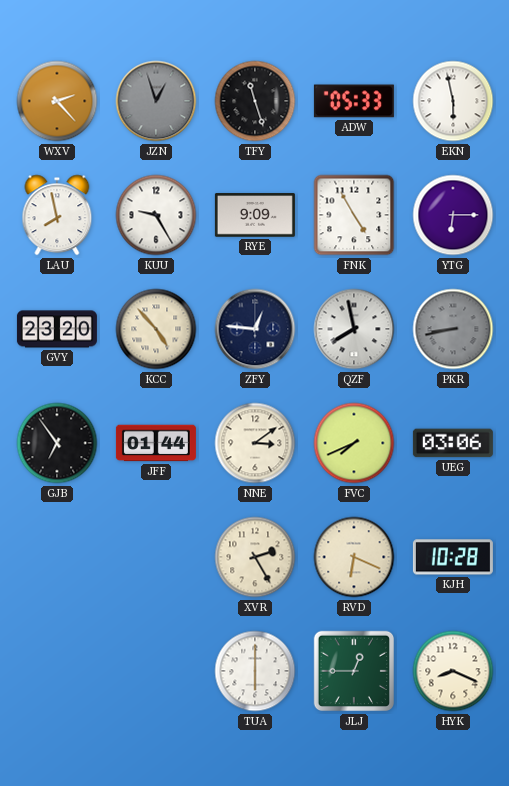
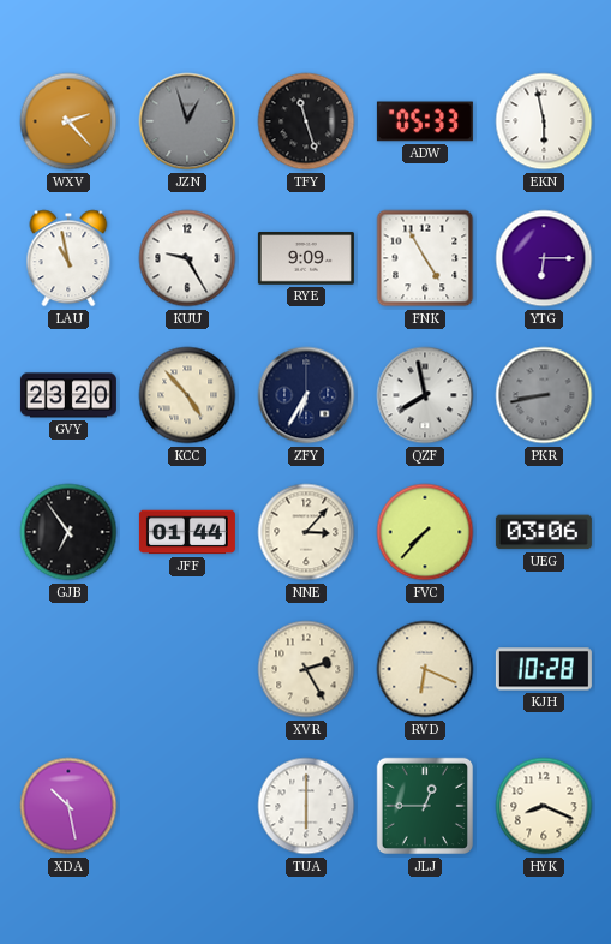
LAU: 7:58 -> 10:58 (68, 258)
ZFY: 12:46 -> 6:35 (306, 395)
NNE: 3:09 -> 3:07 (306, 532)
FVC: 7:41 -> 7:37 (425, 532)
XDA: none -> 10:28 (68, 806)
